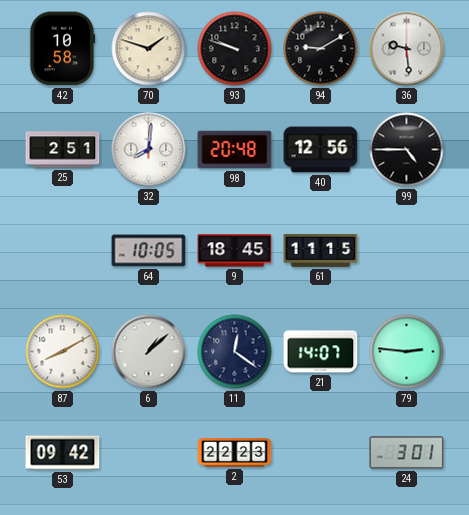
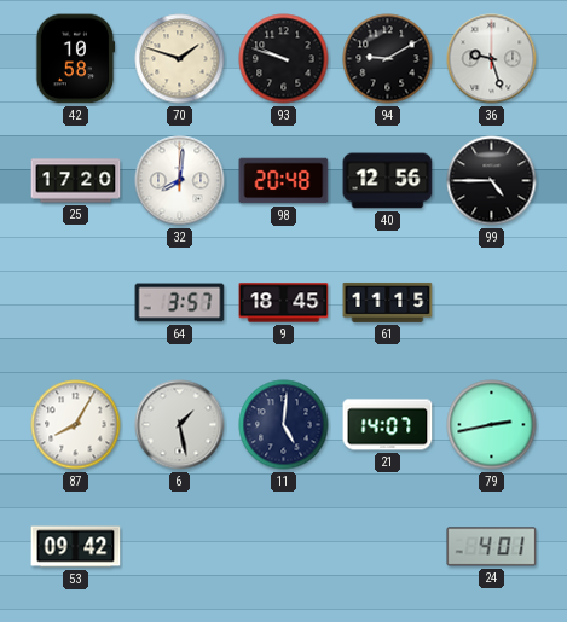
36: 9:29 -> 9:27 (492, 59)
25: 2:51 -> 17:20 (76, 181)
64: 10:05 -> 3:57 (180, 303)
87: 8:10 -> 8:05 (76, 425)
6: 1:08 -> 1:28 (180, 425)
11: 12:21 -> 5:01 (284, 425)
79: 2:46 -> 2:43 (492, 425)
2: 22:23 -> none (235, 453)
24: 3:01 -> 4:01 (492, 547)
